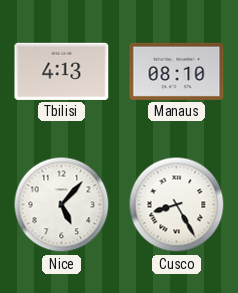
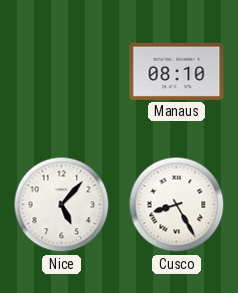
Tbilisi: 4:13 -> none (62, 71)
